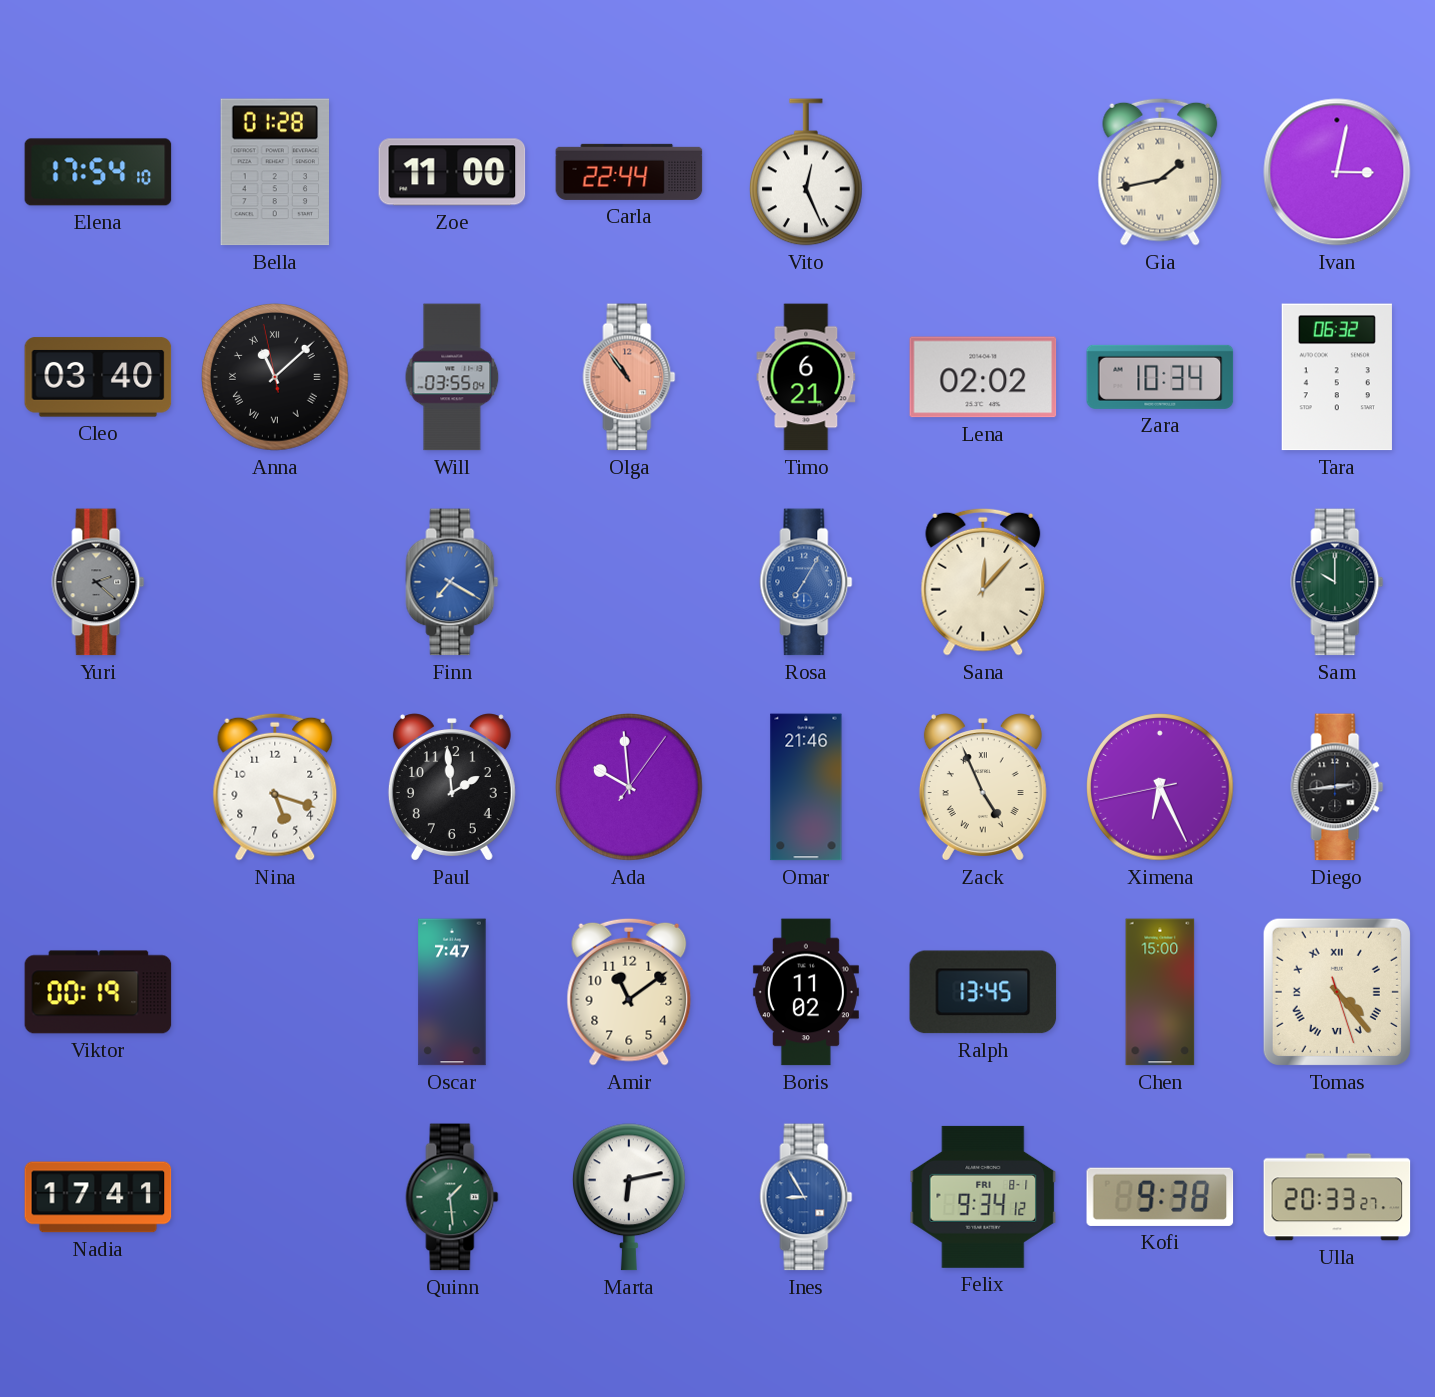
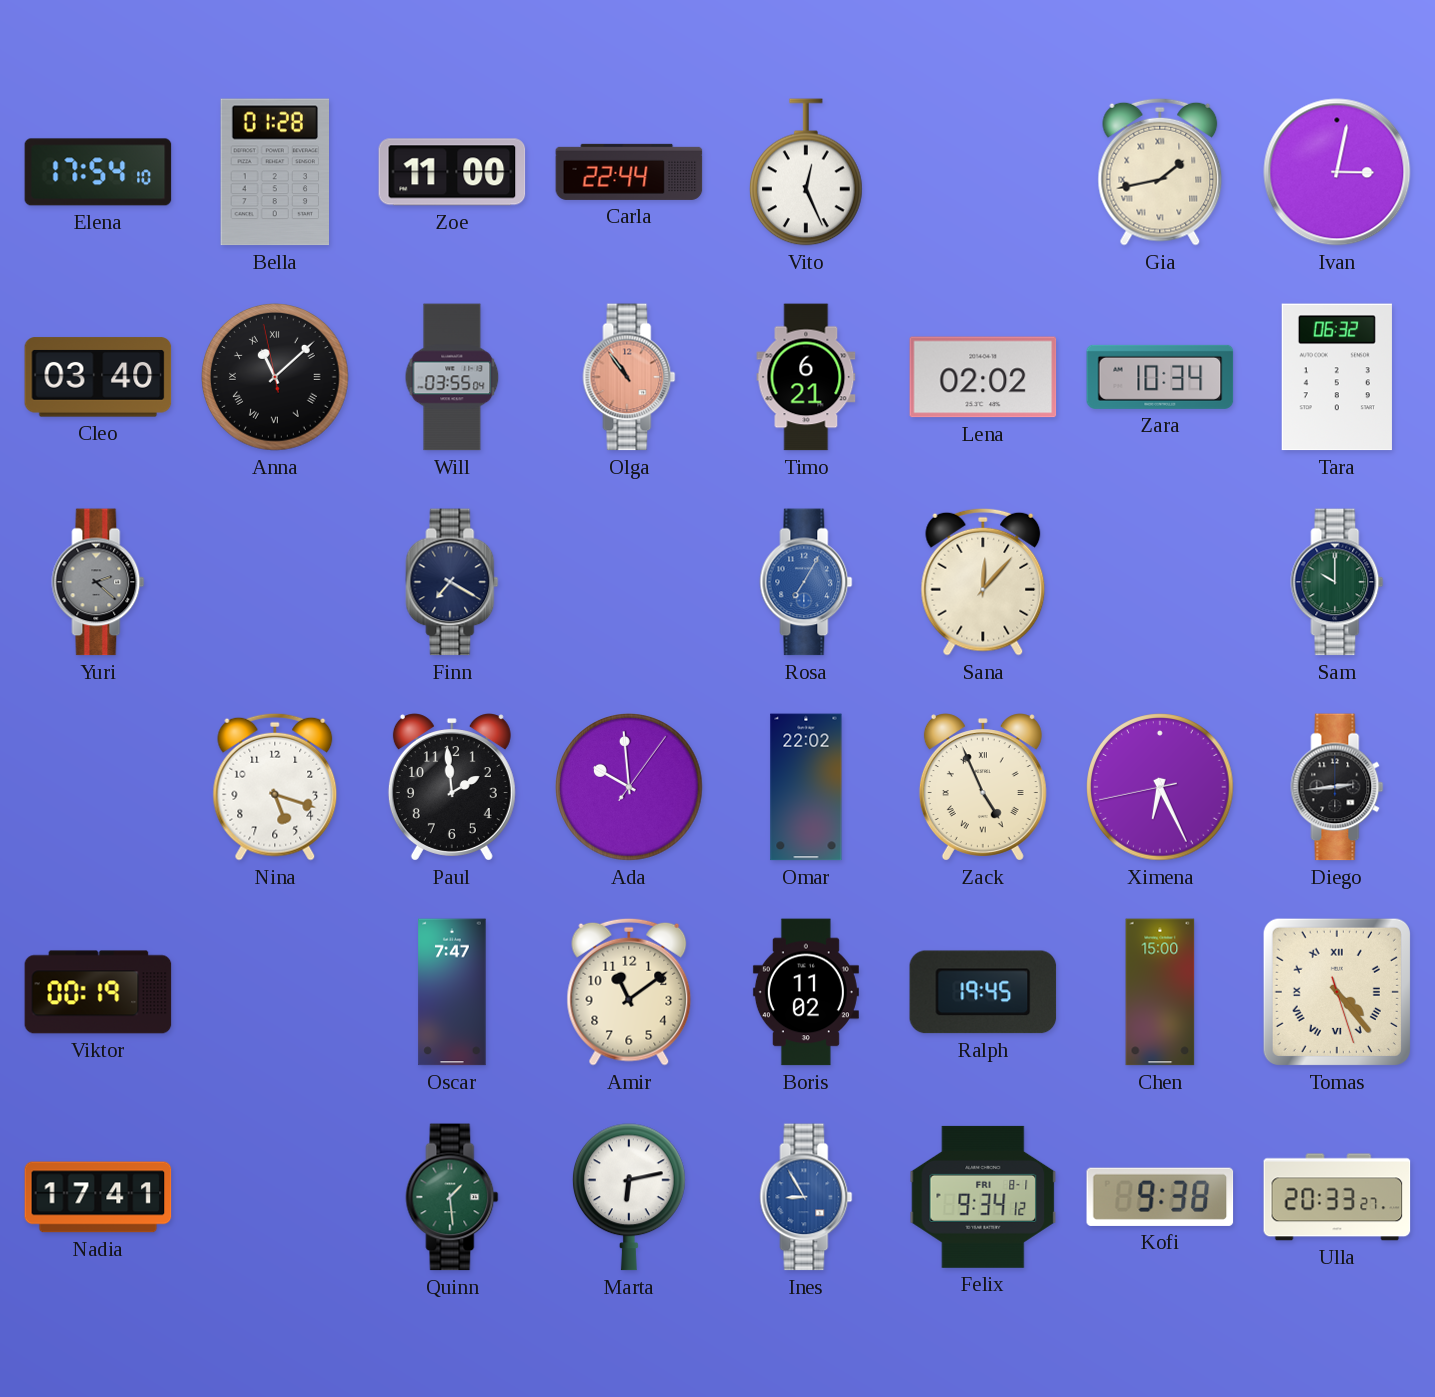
Finn dial: blue -> navy (452, 582)
Omar: 21:46 -> 22:02 (806, 787)
Ralph: 13:45 -> 19:45 (983, 992)
